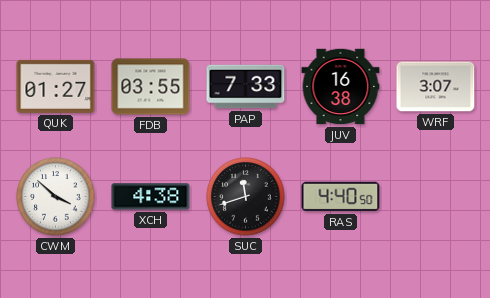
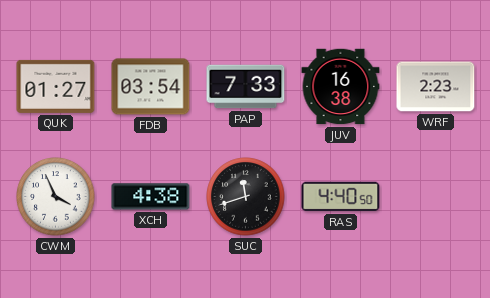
FDB: 03:55 -> 03:54 (151, 87)
WRF: 3:07 -> 2:23 (436, 87)
CWM: 3:52 -> 3:56 (56, 197)
